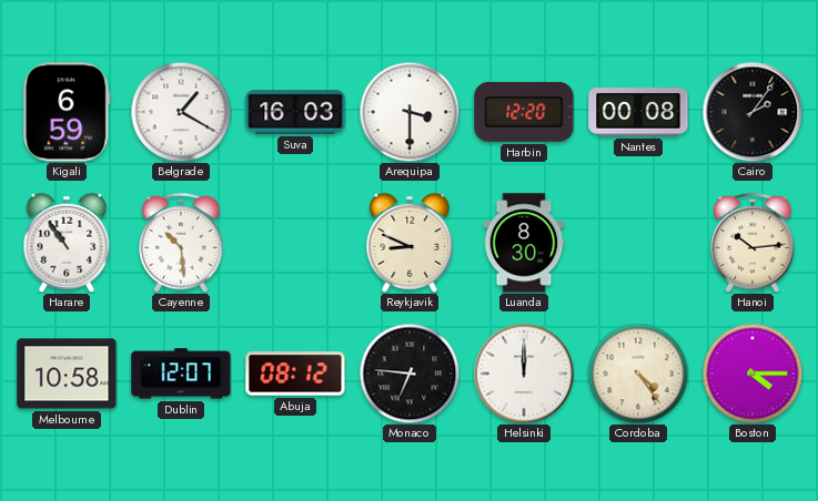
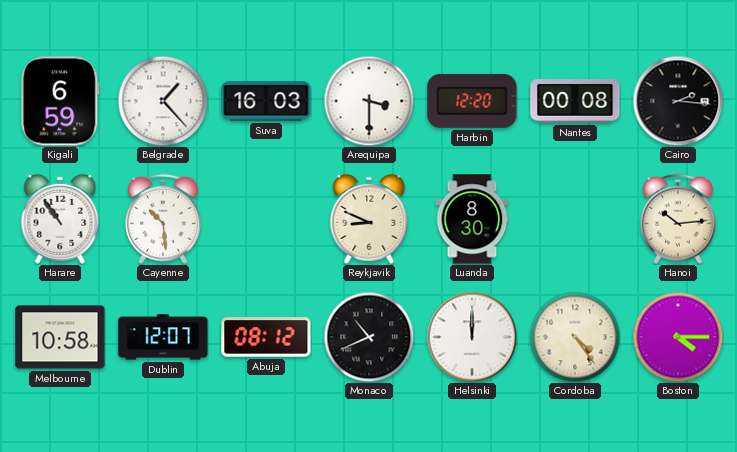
Belgrade: 1:20 -> 1:23 (163, 101)
Cairo: 2:06 -> 2:16 (678, 101)
Monaco: 6:46 -> 10:41 (369, 337)
